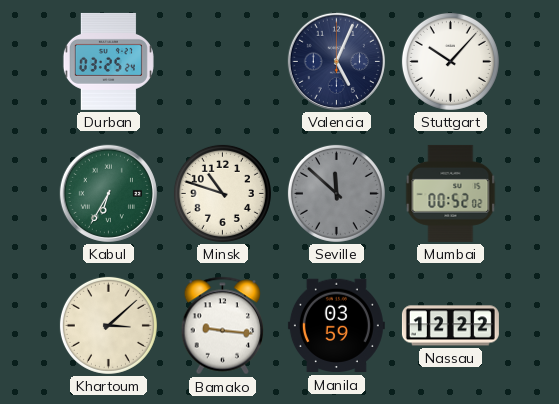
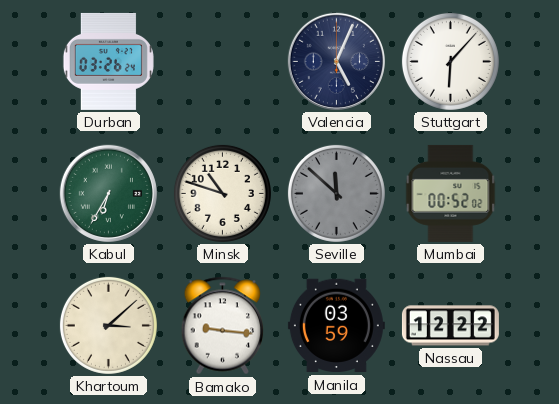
Durban: 03:25 -> 03:26 (108, 61)
Stuttgart: 10:07 -> 6:07 (450, 61)
